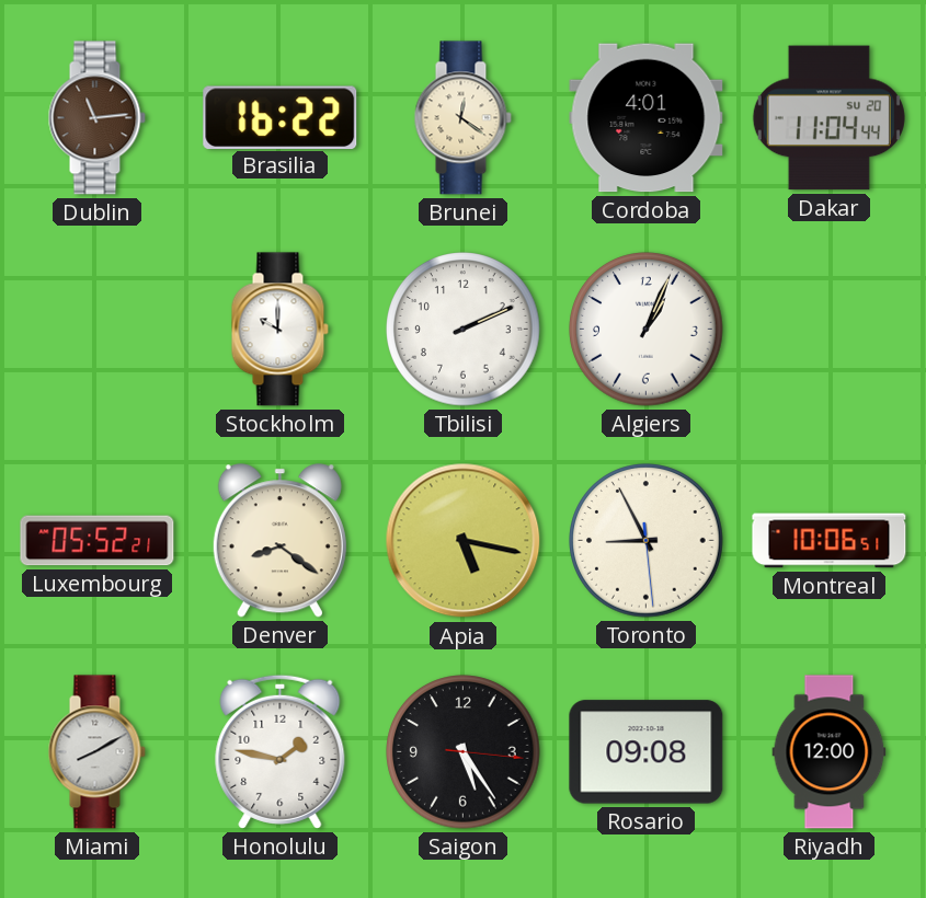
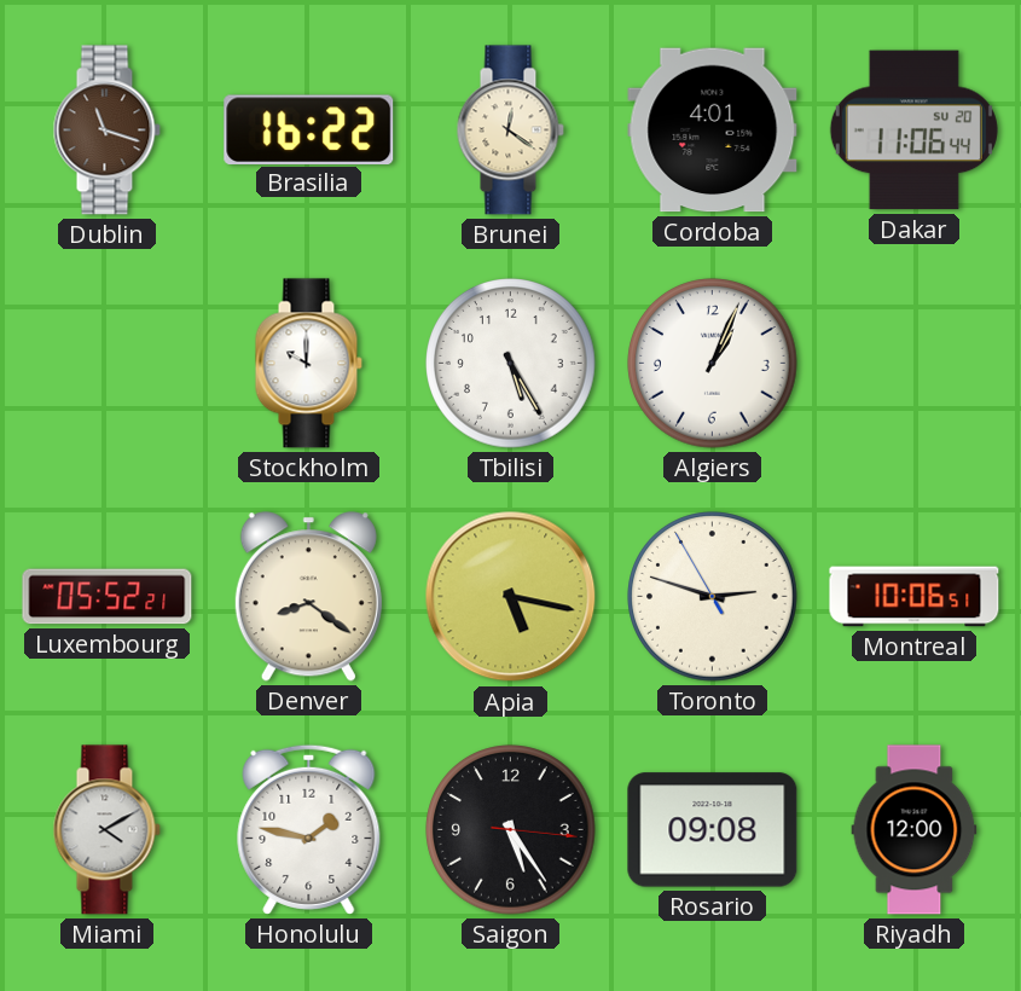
Dublin: 11:14 -> 11:18 (106, 131)
Dakar: 11:04 -> 11:06 (913, 131)
Tbilisi: 2:11 -> 5:25 (511, 364)
Toronto: 8:55 -> 2:47 (713, 597)
Miami: 8:10 -> 4:10 (106, 830)
